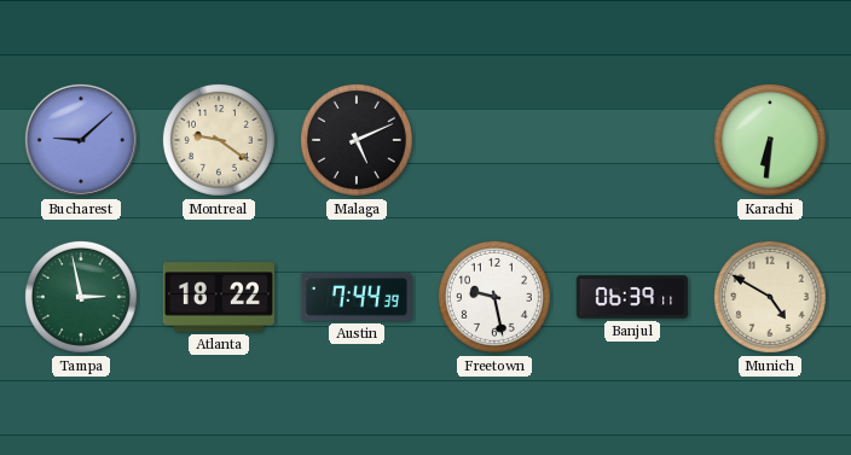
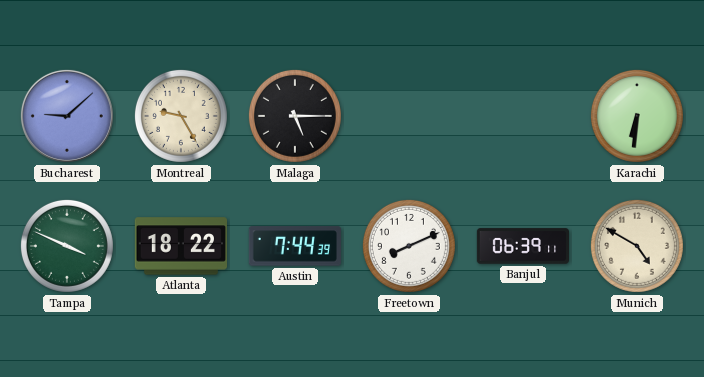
Montreal: 9:21 -> 9:25 (181, 116)
Malaga: 5:11 -> 5:15 (295, 116)
Tampa: 2:58 -> 3:49 (67, 246)
Freetown: 9:28 -> 8:11 (409, 246)
